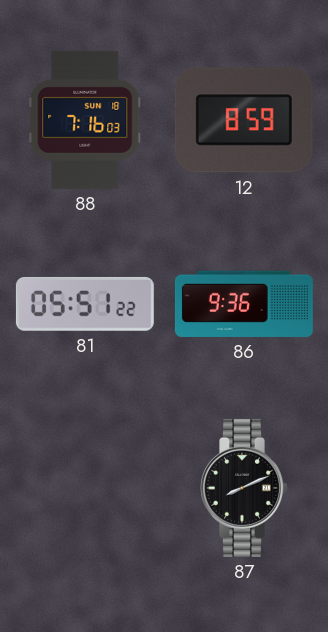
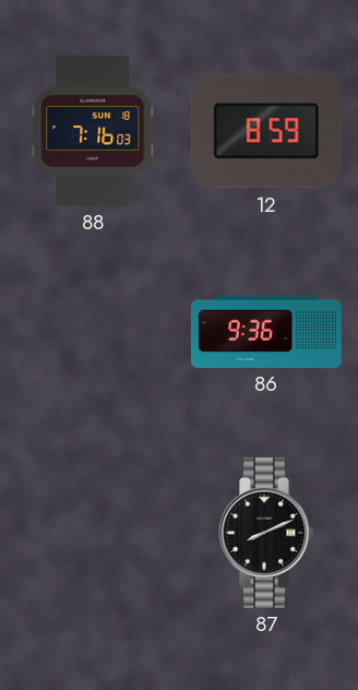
81: 05:51 -> none (85, 304)
